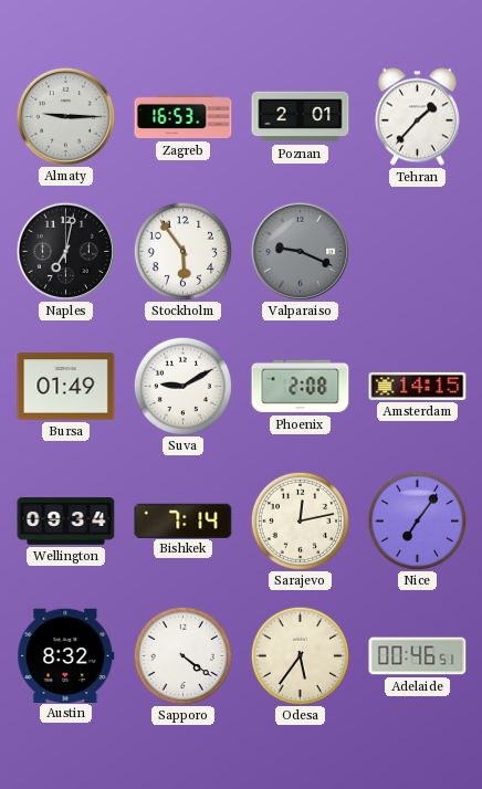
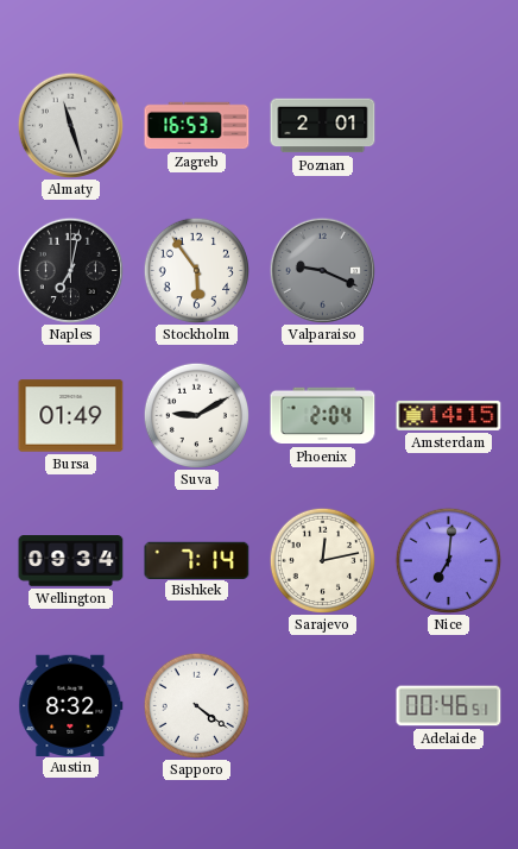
Almaty: 9:15 -> 11:27 (70, 125)
Tehran: 1:37 -> none (417, 117)
Phoenix: 2:08 -> 2:04 (323, 416)
Nice: 7:06 -> 7:01 (448, 560)
Odesa: 5:36 -> none (300, 655)
